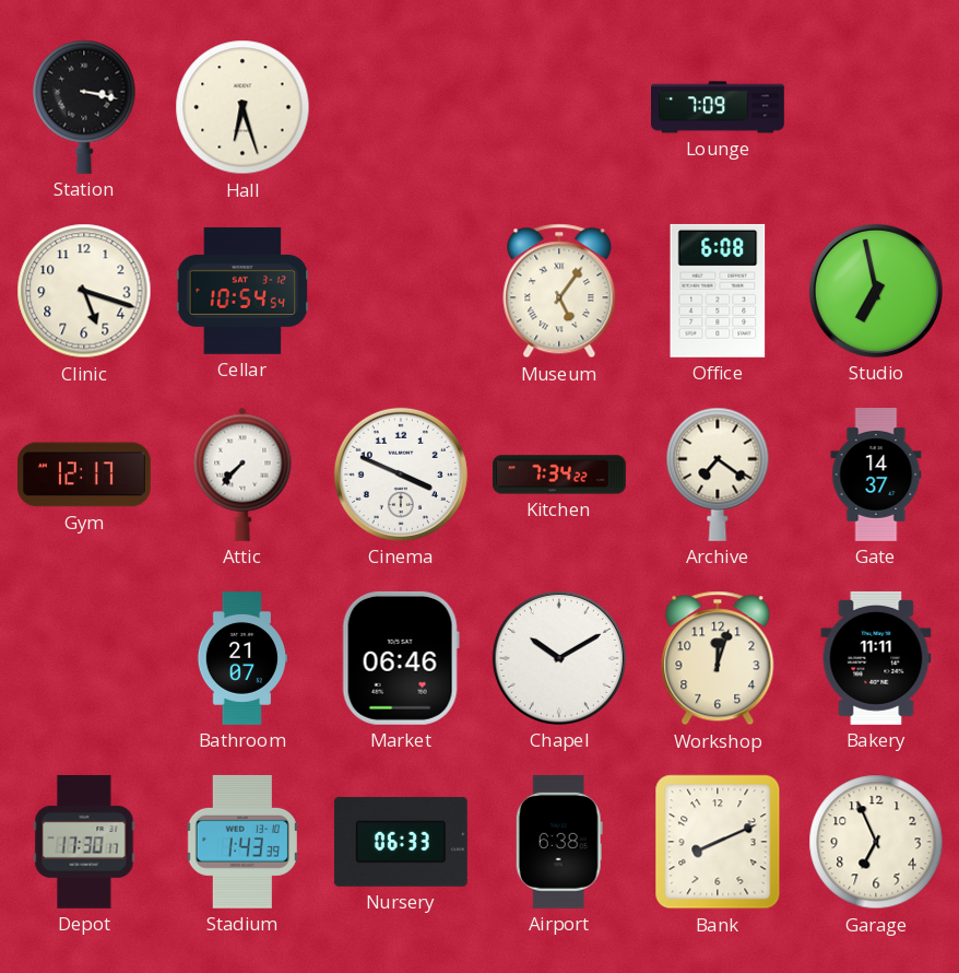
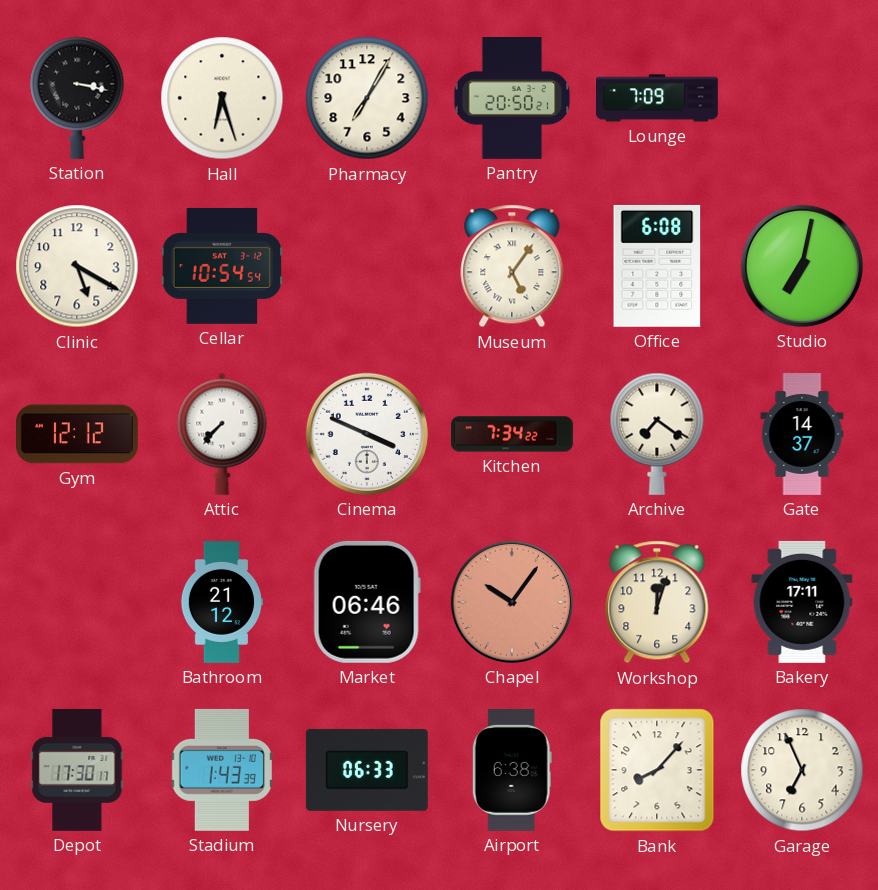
Pharmacy: none -> 7:05 (367, 98)
Pantry: none -> 20:50 (512, 99)
Clinic: 5:18 -> 5:20 (77, 266)
Studio: 6:58 -> 7:02 (802, 266)
Gym: 12:17 -> 12:12 (77, 434)
Bathroom: 21:07 -> 21:12 (221, 603)
Chapel: 10:10 -> 10:06 (512, 602)
Chapel dial: white -> salmon (512, 602)
Bakery: 11:11 -> 17:11 (802, 602)
Bank: 8:11 -> 8:07 (657, 770)
